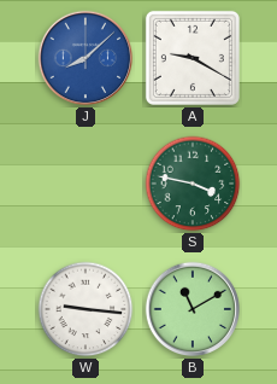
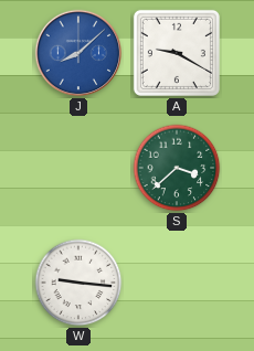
S: 3:47 -> 3:38 (177, 168)
B: 11:10 -> none (193, 309)
